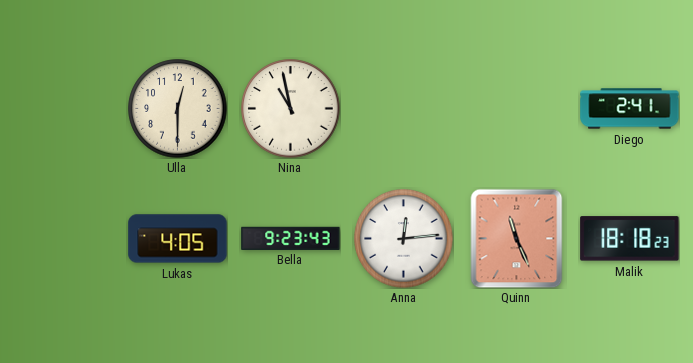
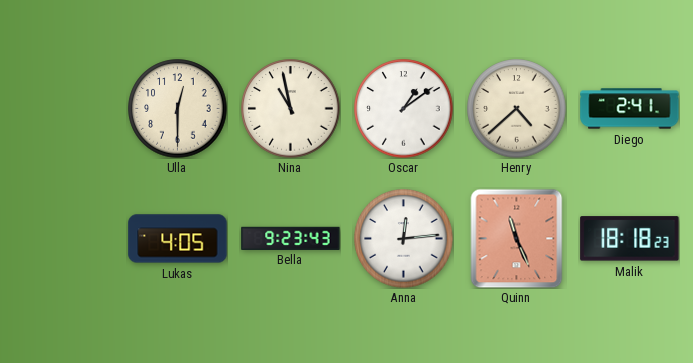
Oscar: none -> 1:09 (404, 109)
Henry: none -> 4:38 (517, 109)
